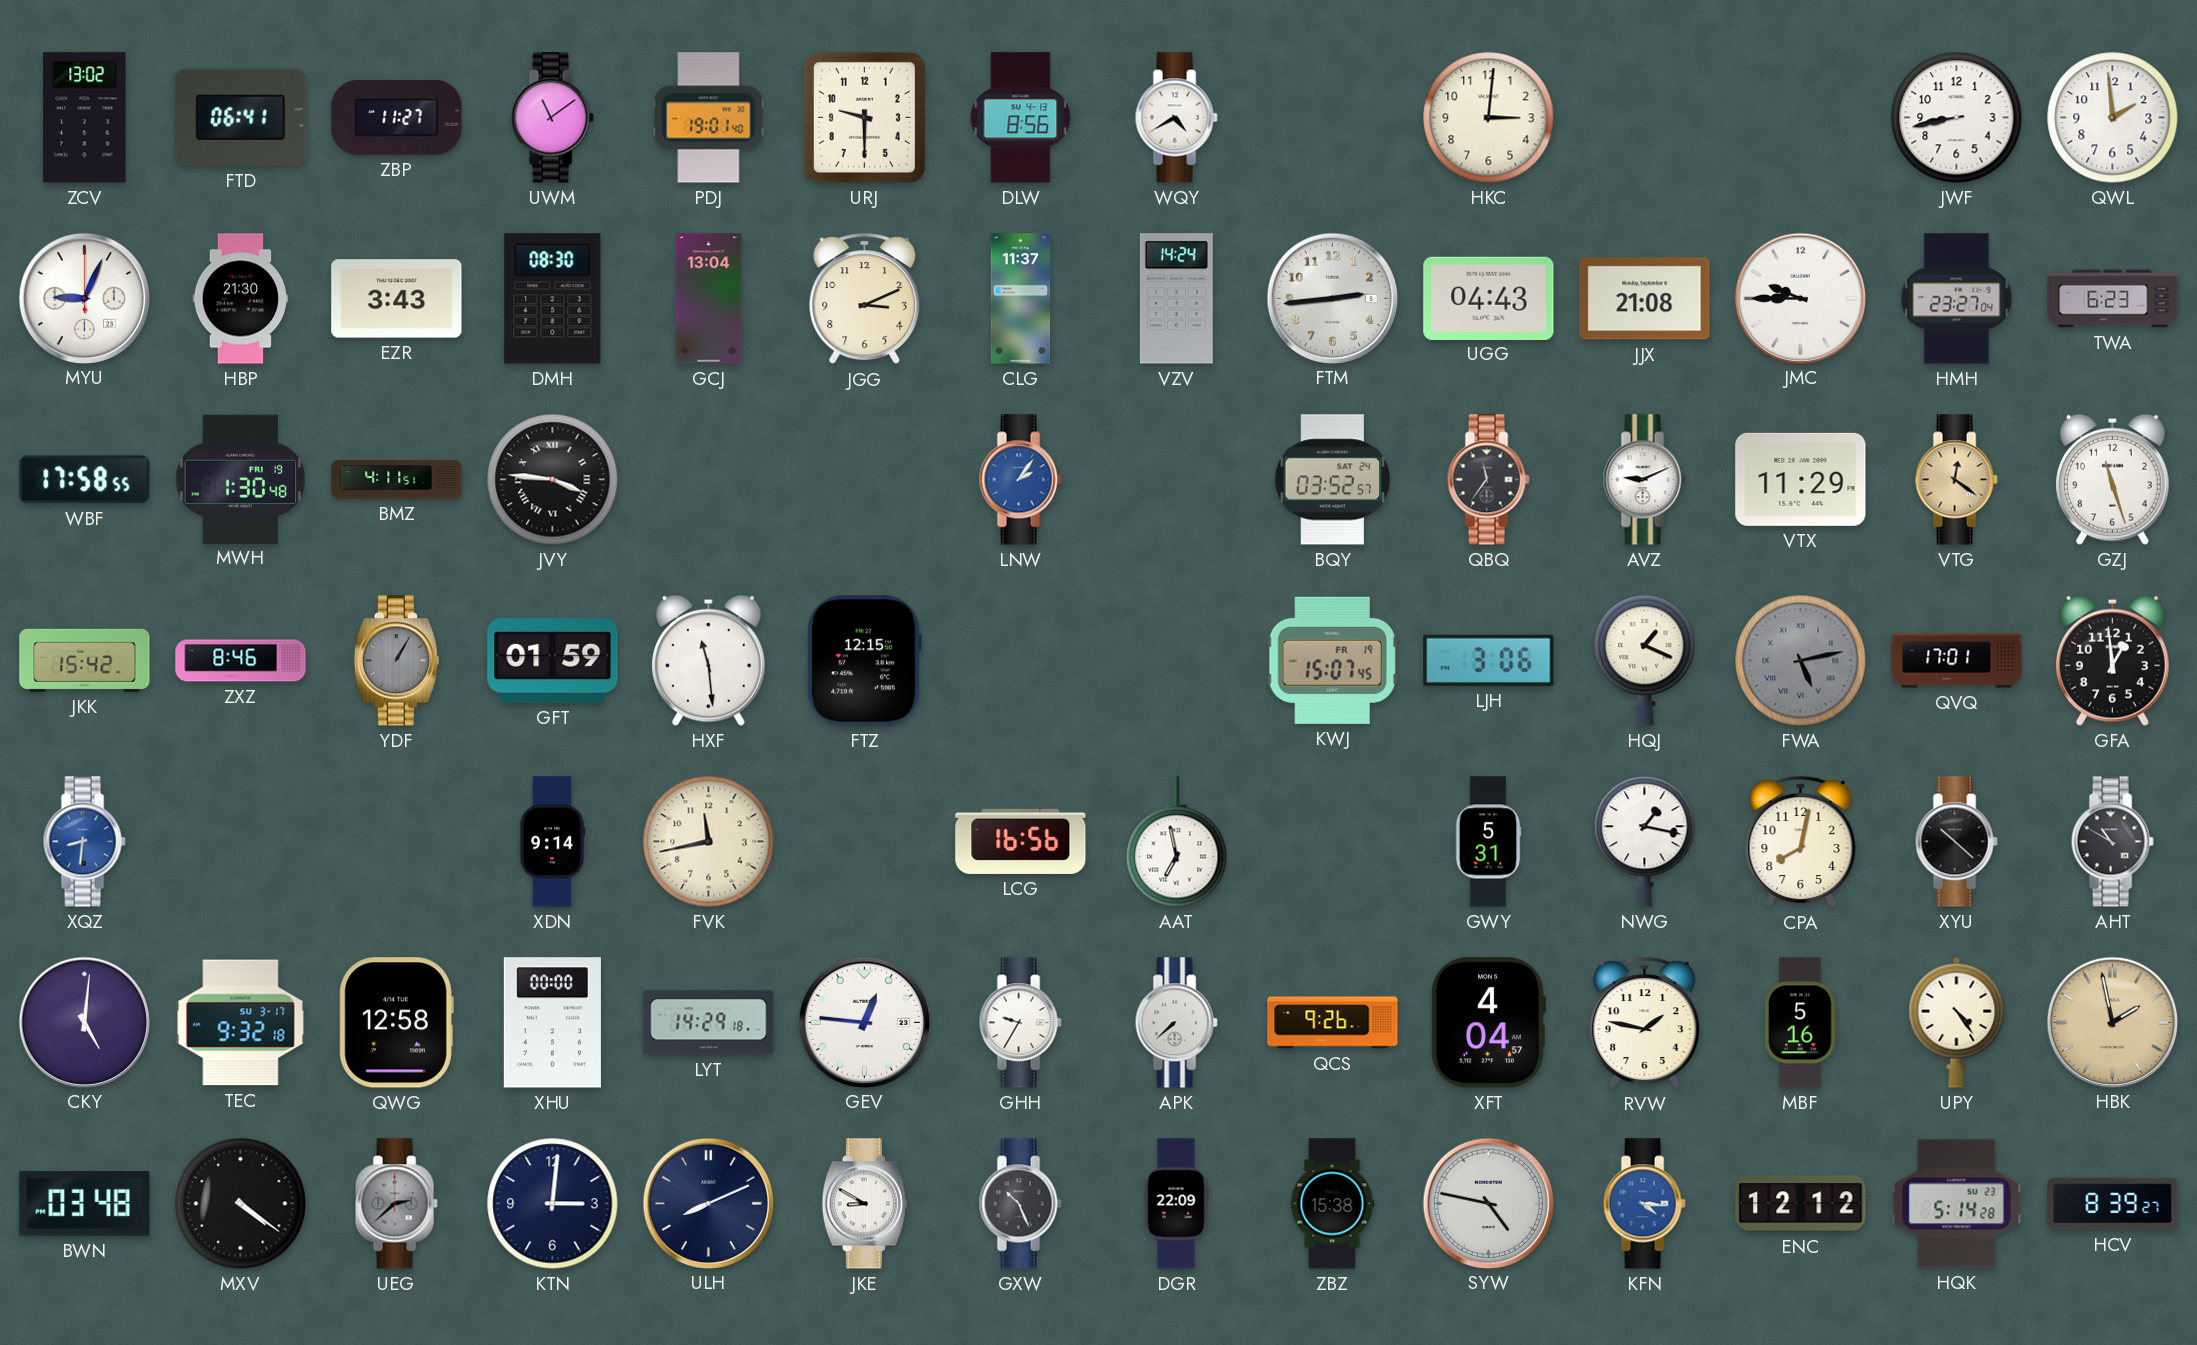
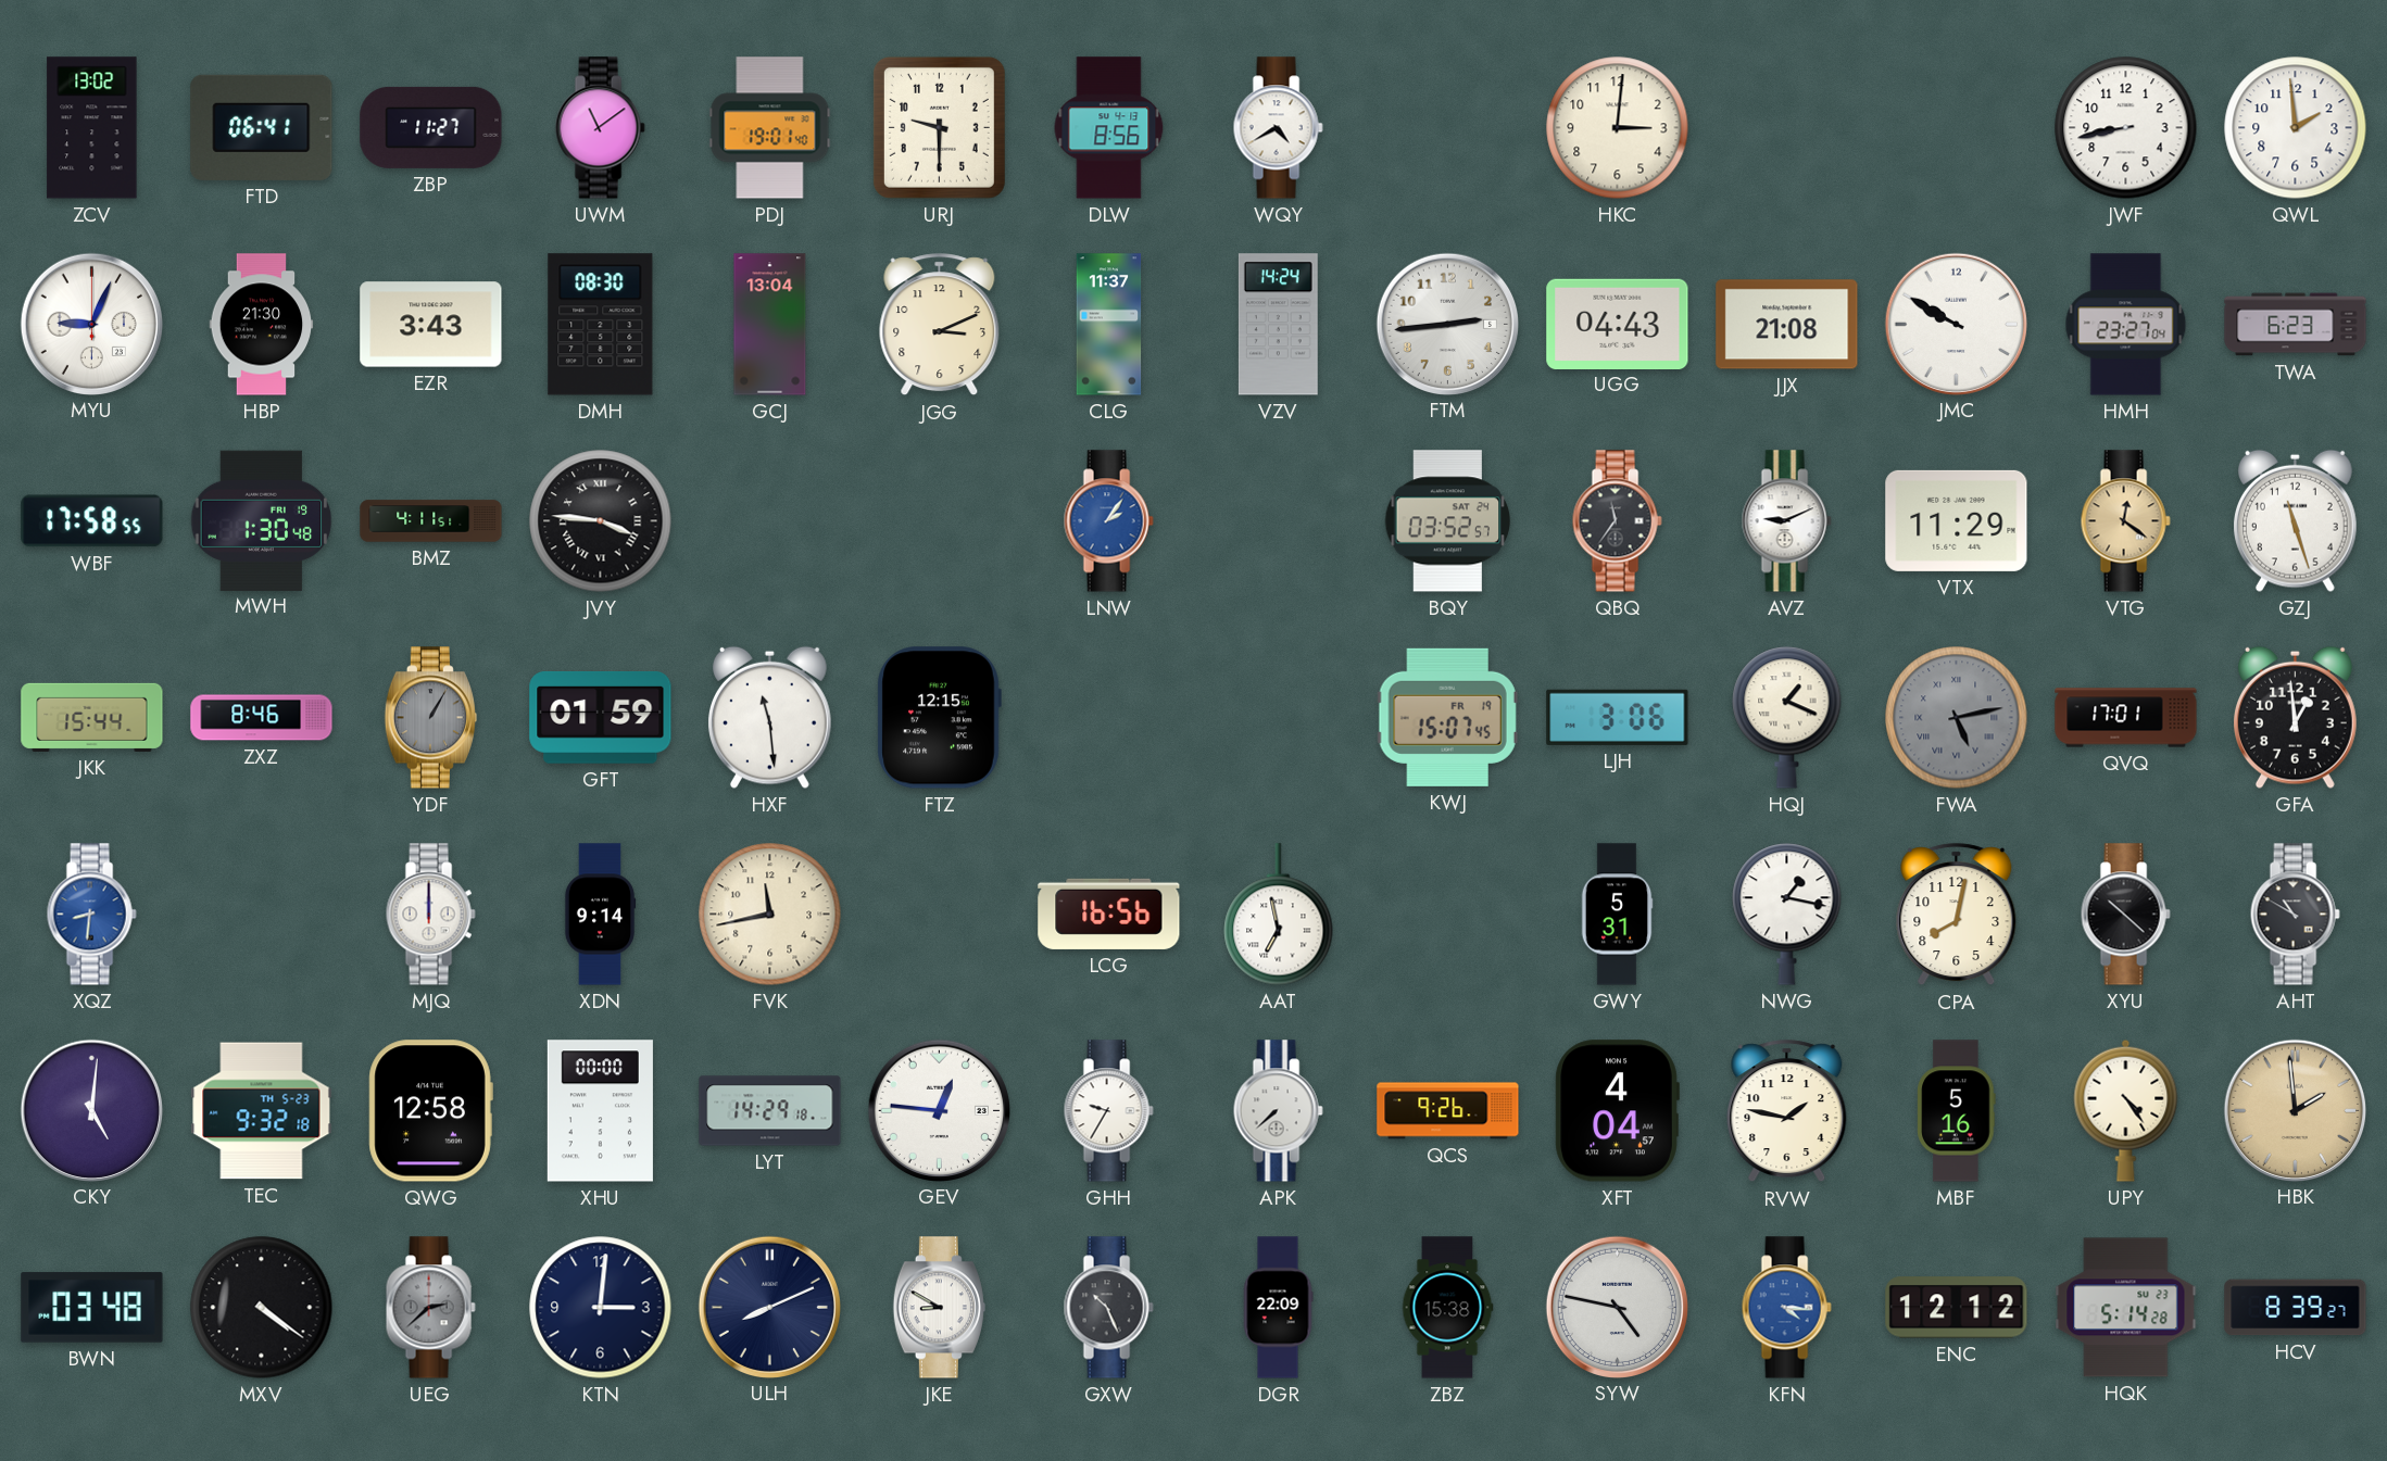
JMC: 9:45 -> 9:50 (1956, 324)
JKK: 15:42 -> 15:44 (92, 717)
MJQ: none -> 12:00 (430, 915)
TEC date: SU 3-17 -> TH 5-23 (262, 1111)
HBK: 1:58 -> 1:59 (2295, 1110)
